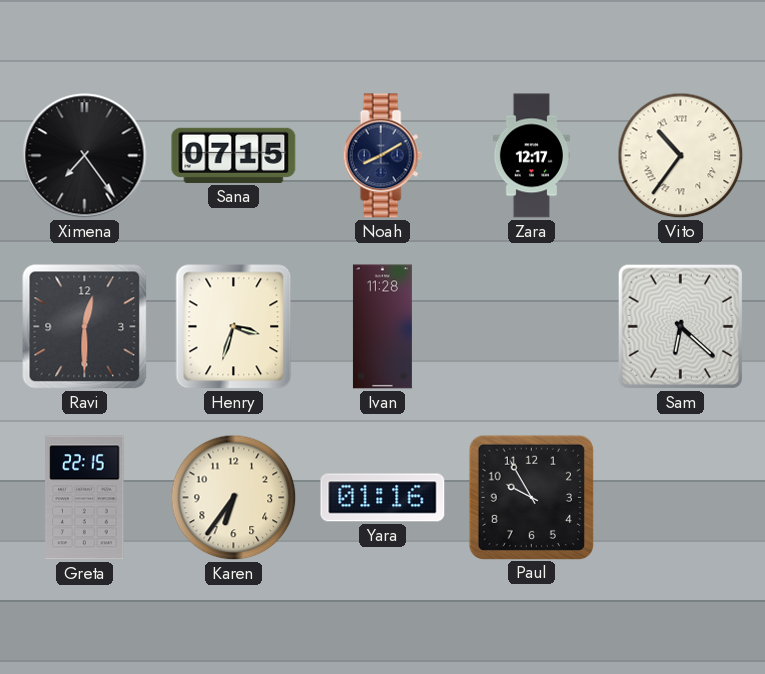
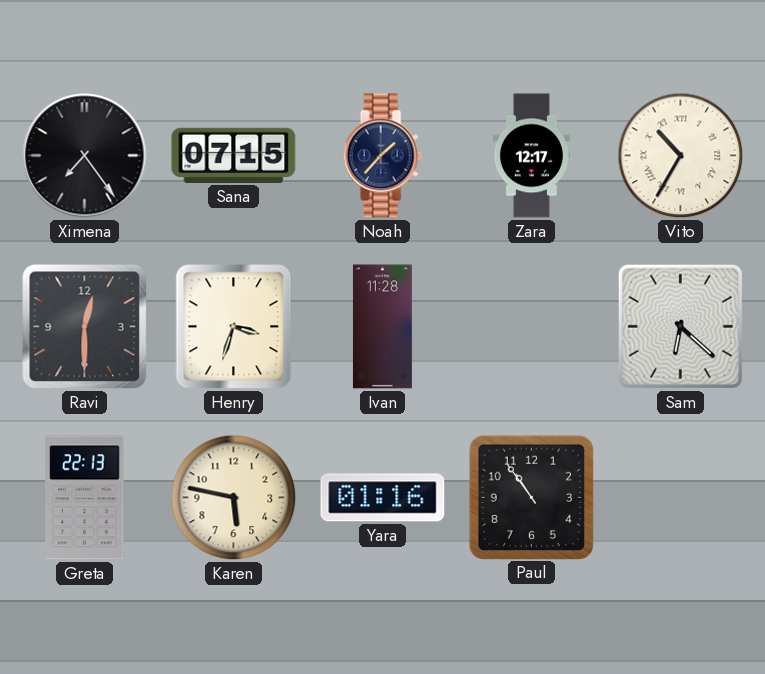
Noah: 8:10 -> 1:37 (382, 156)
Vito: 10:36 -> 10:35 (681, 156)
Greta: 22:15 -> 22:13 (85, 498)
Karen: 6:36 -> 5:47 (234, 498)
Paul: 9:55 -> 10:54 (531, 497)
